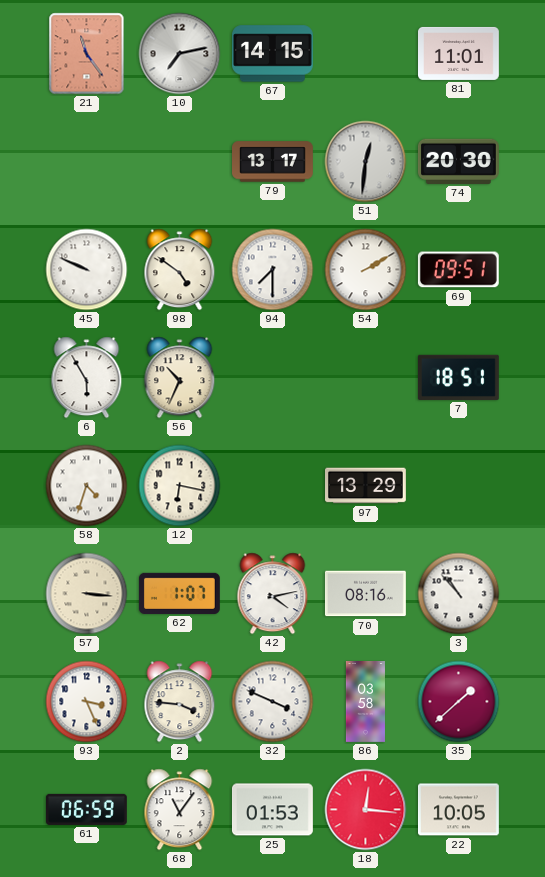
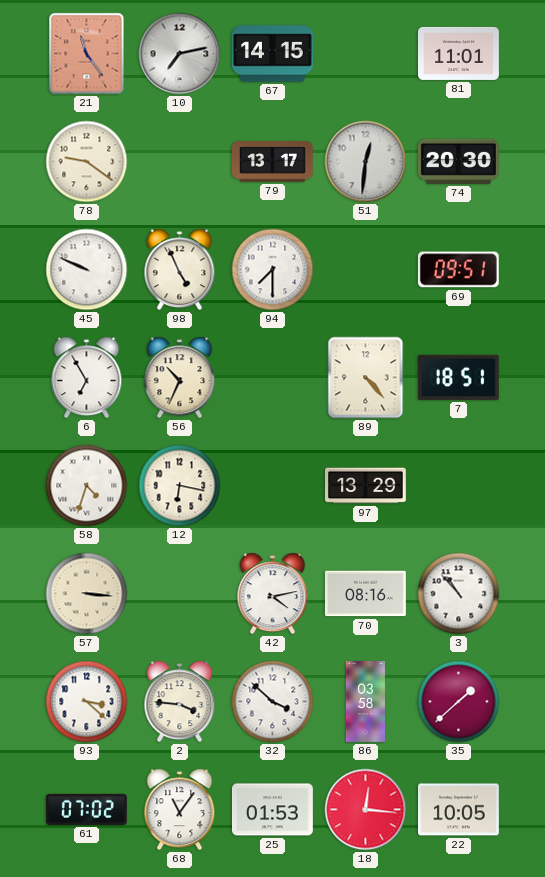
78: none -> 9:21 (87, 162)
98: 4:51 -> 4:56 (180, 270)
54: 2:10 -> none (366, 270)
6: 5:55 -> 6:55 (87, 378)
89: none -> 4:23 (366, 378)
62: 1:07 -> none (179, 593)
93: 3:26 -> 3:22 (87, 702)
32: 3:49 -> 3:52 (273, 702)
61: 06:59 -> 07:02 (86, 809)
